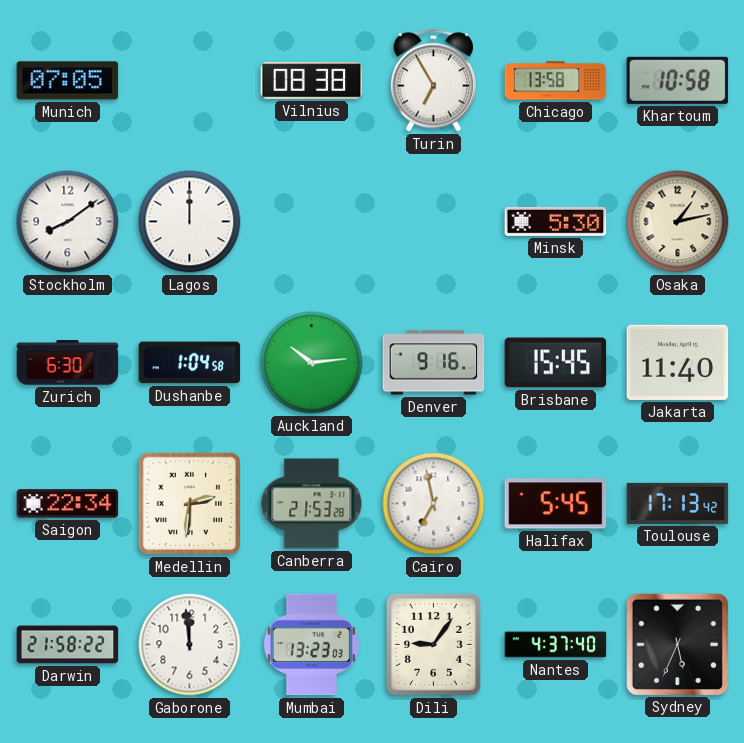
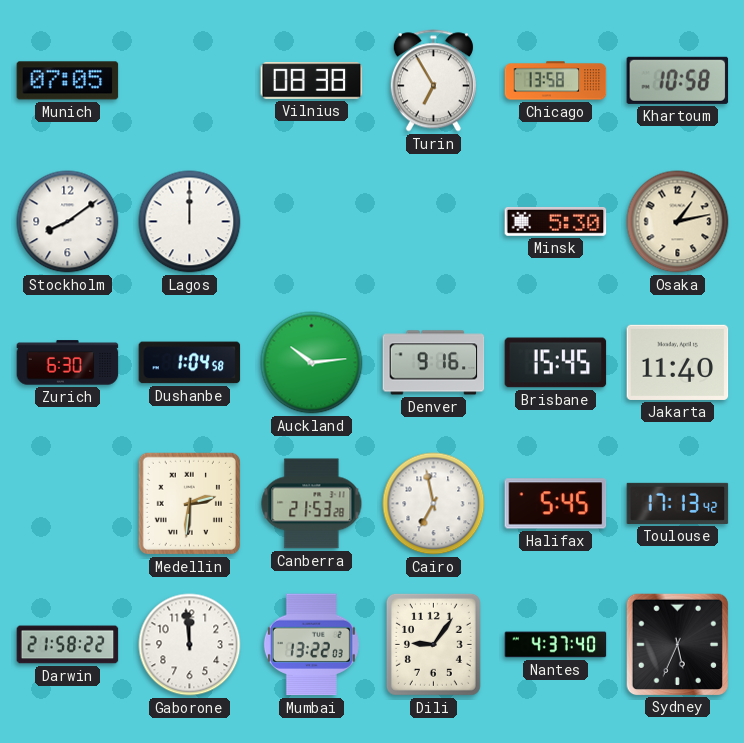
Saigon: 22:34 -> none (68, 504)
Mumbai: 13:23 -> 13:22 (311, 645)
